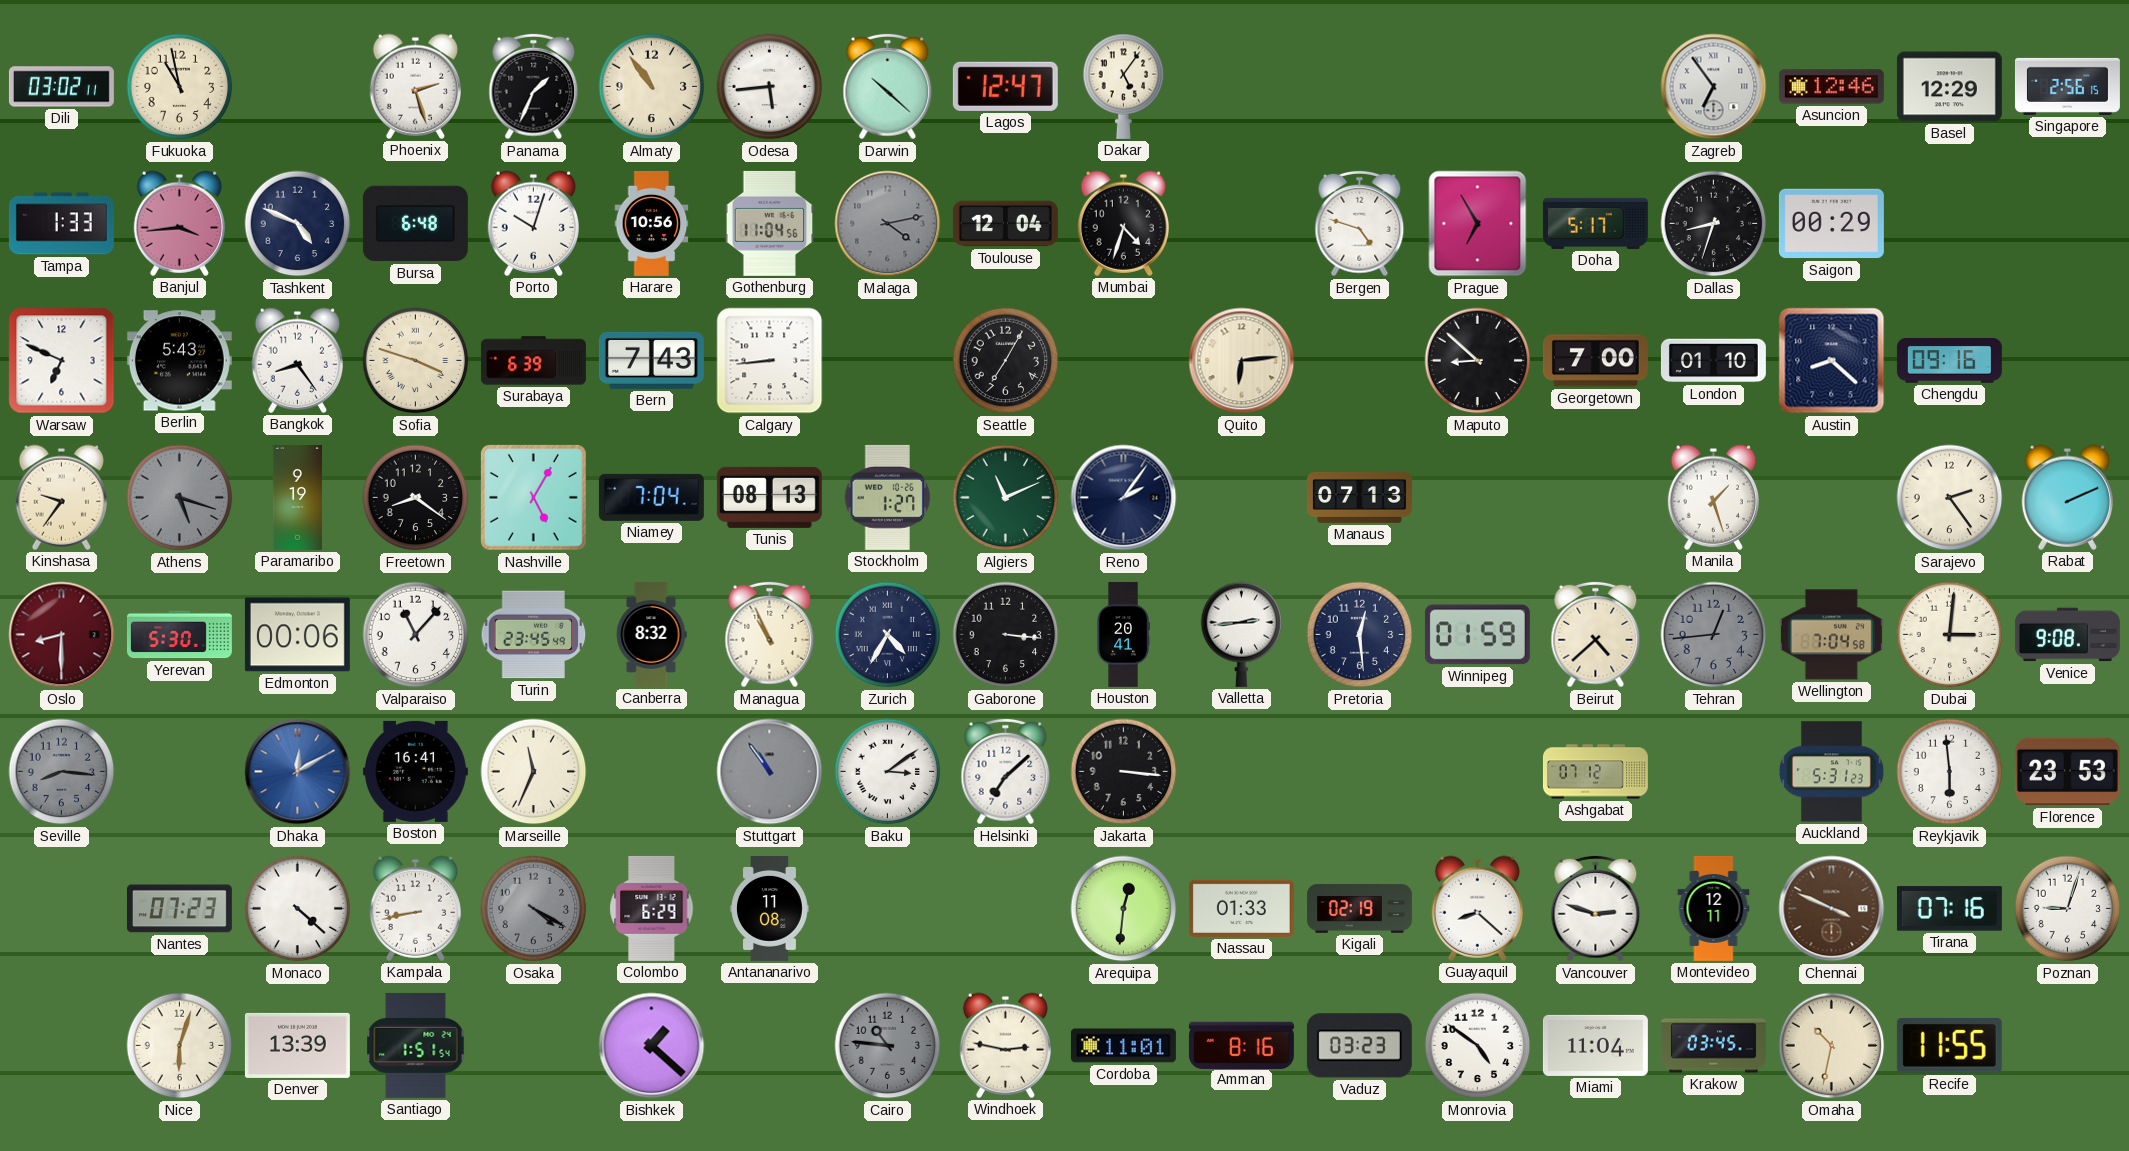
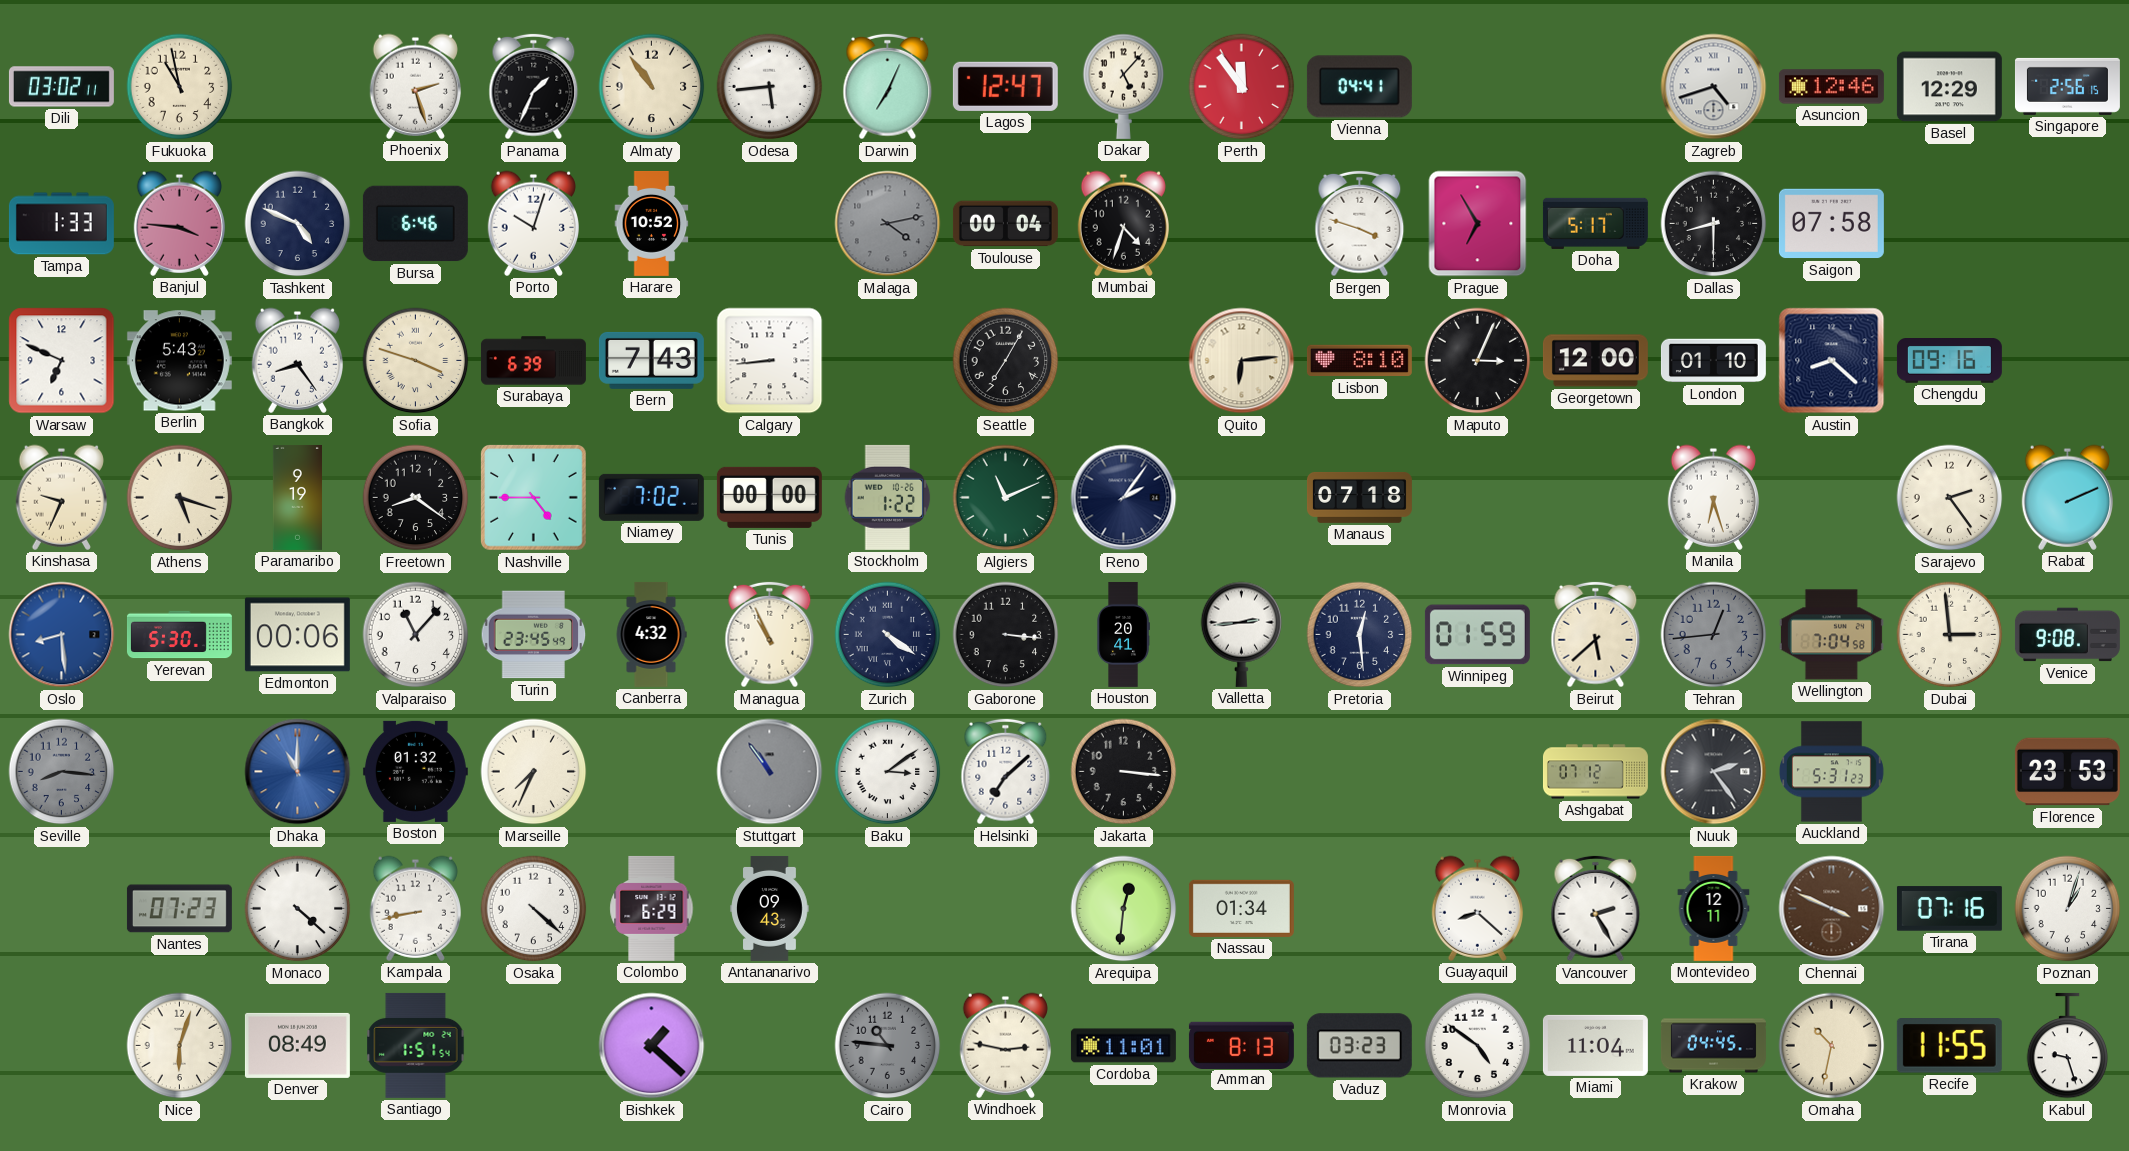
Darwin: 10:22 -> 7:04 (888, 87)
Dakar: 5:06 -> 5:07 (1124, 86)
Perth: none -> 11:54 (1242, 87)
Vienna: none -> 04:41 (1359, 87)
Zagreb: 6:54 -> 4:42 (1714, 87)
Banjul: 3:44 -> 3:46 (179, 223)
Bursa: 6:48 -> 6:46 (415, 224)
Harare: 10:56 -> 10:52 (652, 223)
Gothenburg: 11:04 -> none (770, 223)
Toulouse: 12:04 -> 00:04 (1005, 224)
Bergen: 4:48 -> 3:48 (1360, 224)
Dallas: 8:33 -> 8:30 (1714, 224)
Saigon: 00:29 -> 07:58 (1831, 224)
Lisbon: none -> 8:10 (1359, 361)
Maputo: 8:52 -> 3:04 (1478, 361)
Georgetown: 7:00 -> 12:00 (1595, 361)
Kinshasa: 9:36 -> 9:34 (61, 497)
Athens dial: grey -> cream (180, 498)
Nashville: 5:05 -> 4:45 (534, 498)
Niamey: 7:04 -> 7:02 (651, 497)
Tunis: 08:13 -> 00:00 (769, 497)
Stockholm: 1:27 -> 1:22 (888, 497)
Manaus: 07:13 -> 07:18 (1359, 497)
Manila: 1:27 -> 6:27 (1713, 497)
Oslo: 8:30 -> 8:29 (62, 635)
Oslo dial: burgundy -> blue (62, 635)
Canberra: 8:32 -> 4:32 (651, 634)
Zurich: 4:35 -> 4:21 (888, 635)
Beirut: 4:38 -> 5:38 (1596, 635)
Dubai: 3:01 -> 2:59 (1950, 635)
Dhaka: 12:10 -> 11:00 (298, 772)
Boston: 16:41 -> 01:32 (415, 771)
Marseille: 11:34 -> 7:34 (534, 772)
Nuuk: none -> 2:24 (1714, 772)
Reykjavik: 5:59 -> none (1950, 772)
Osaka: 4:20 -> 4:22 (534, 909)
Osaka dial: grey -> white (534, 909)
Antananarivo: 11:08 -> 09:43 (770, 908)
Nassau: 01:33 -> 01:34 (1241, 908)
Kigali: 02:19 -> none (1359, 909)
Vancouver: 2:48 -> 2:25 (1596, 909)
Poznan: 9:03 -> 1:03 (2068, 909)
Denver: 13:39 -> 08:49 (297, 1045)
Amman: 8:16 -> 8:13 (1241, 1045)
Krakow: 03:45 -> 04:45 (1713, 1046)
Kabul: none -> 9:27 (2068, 1046)
